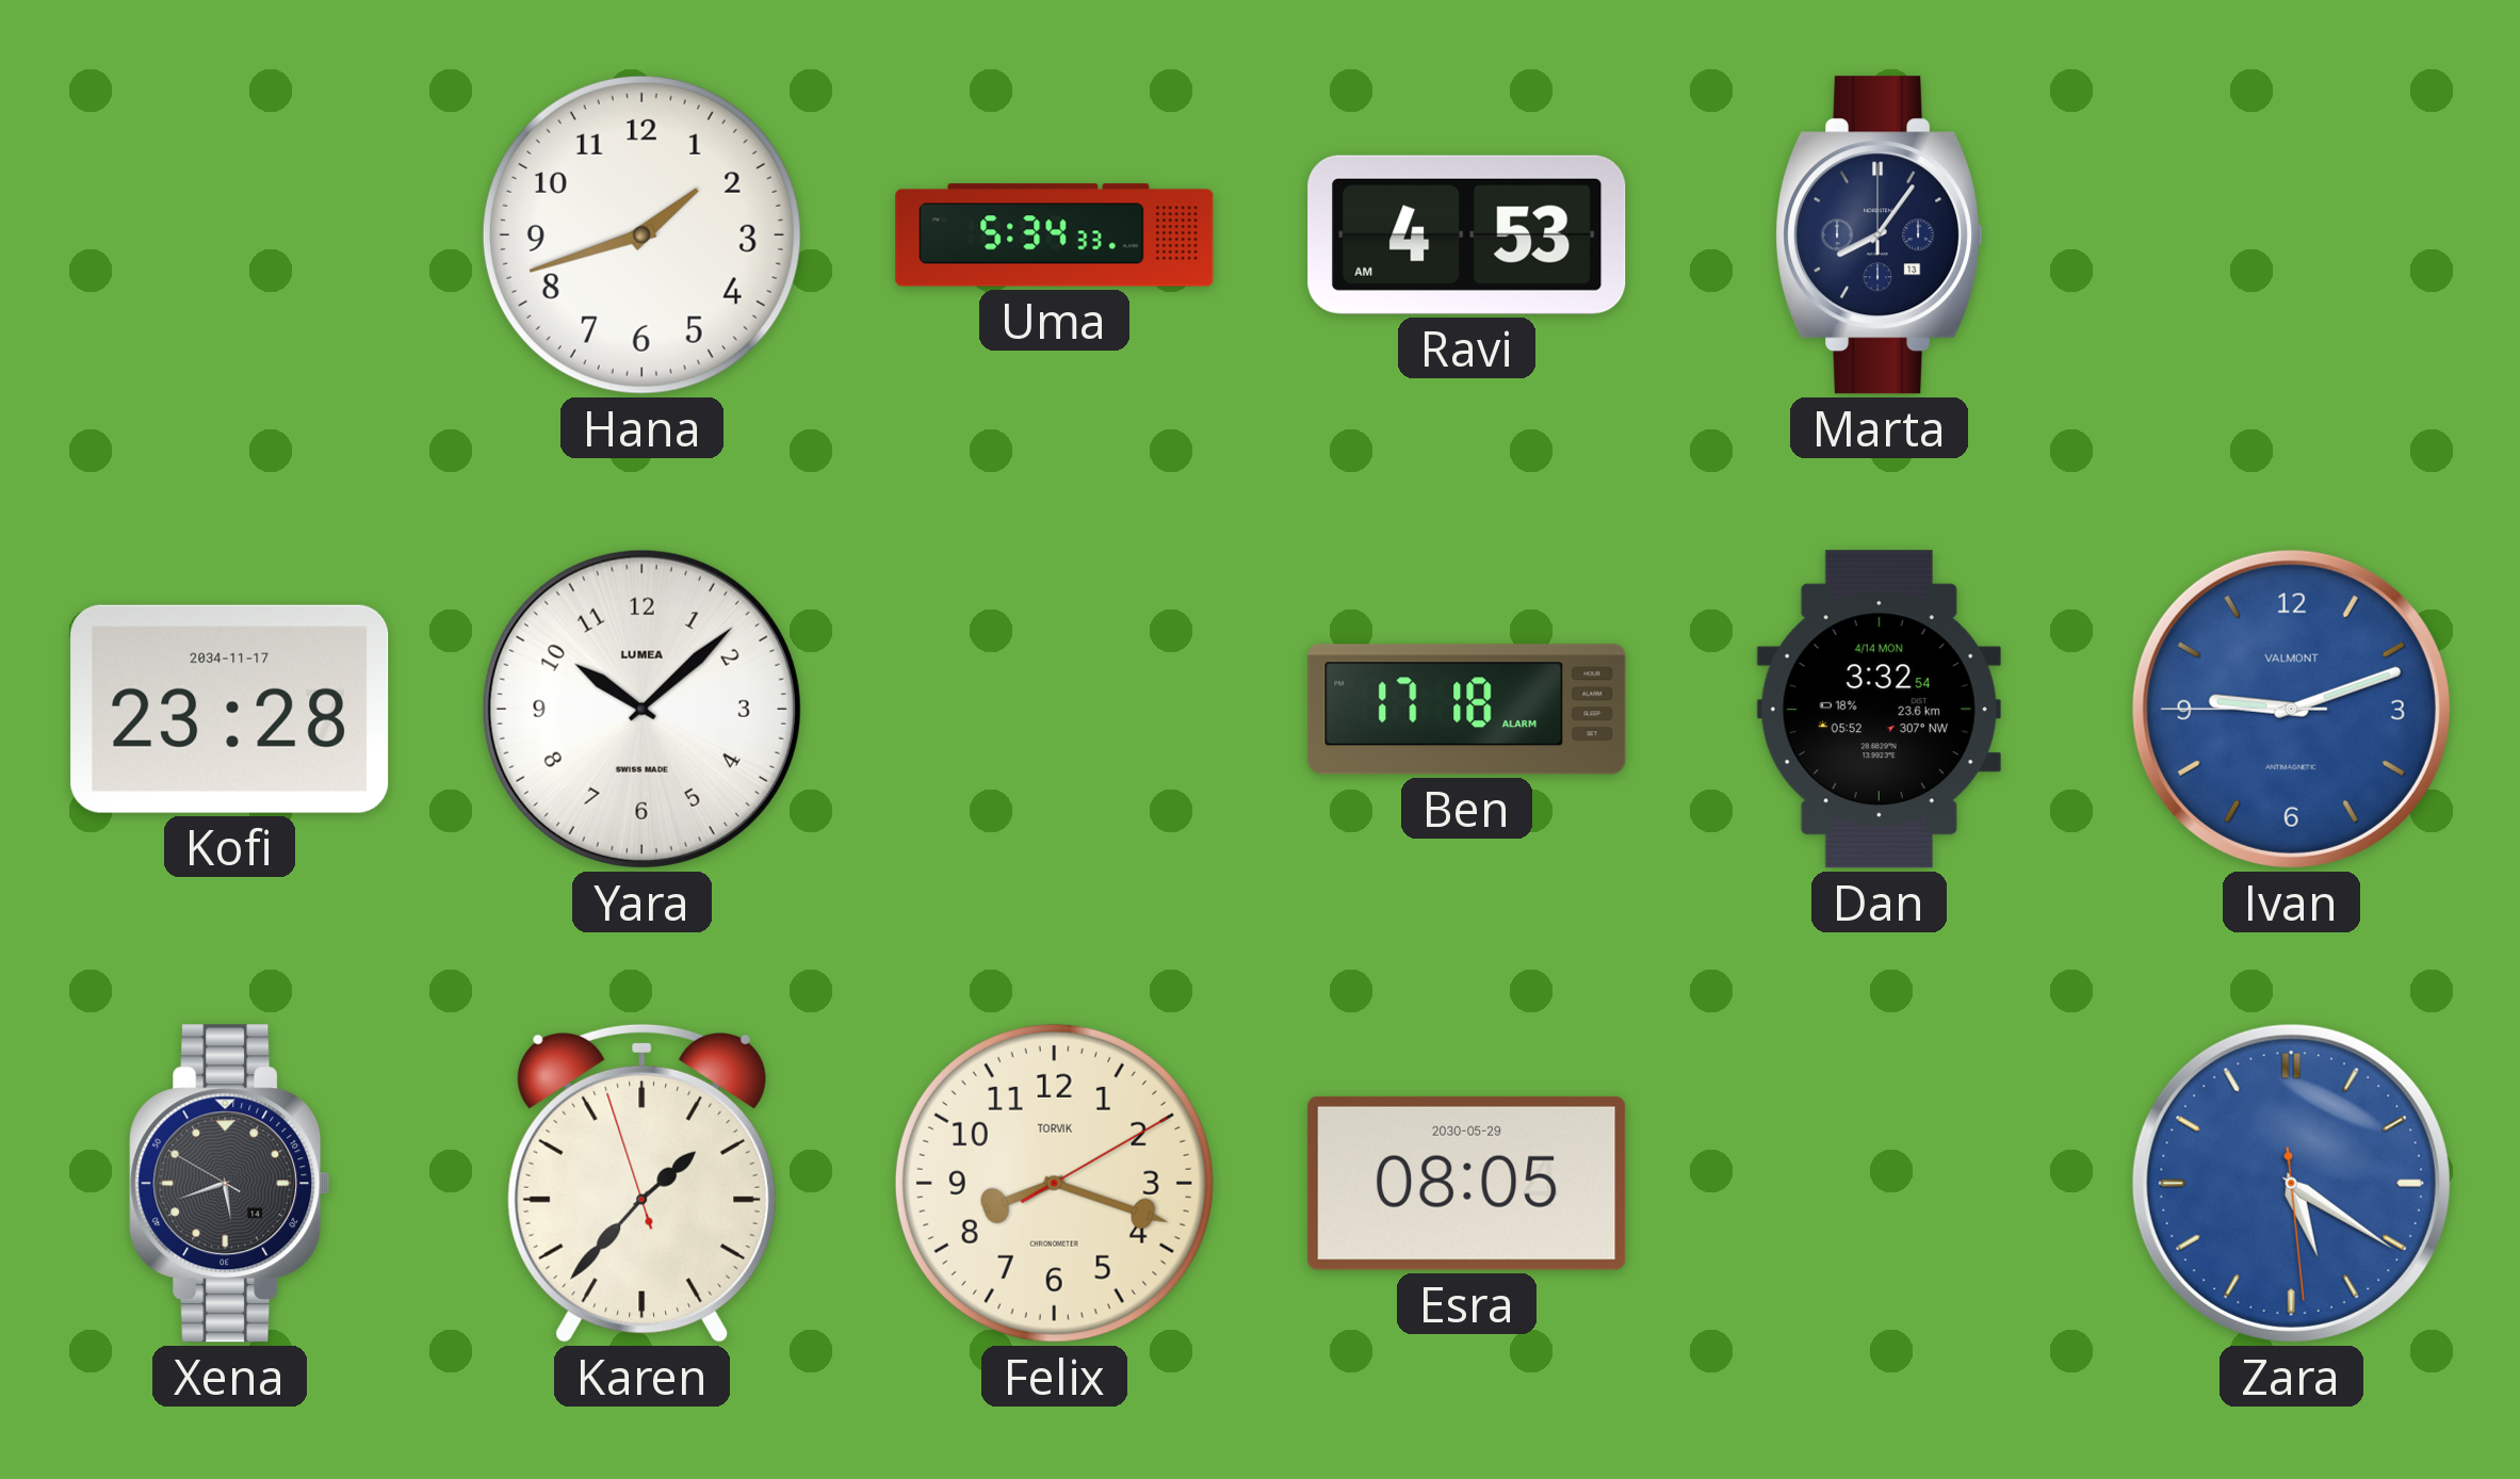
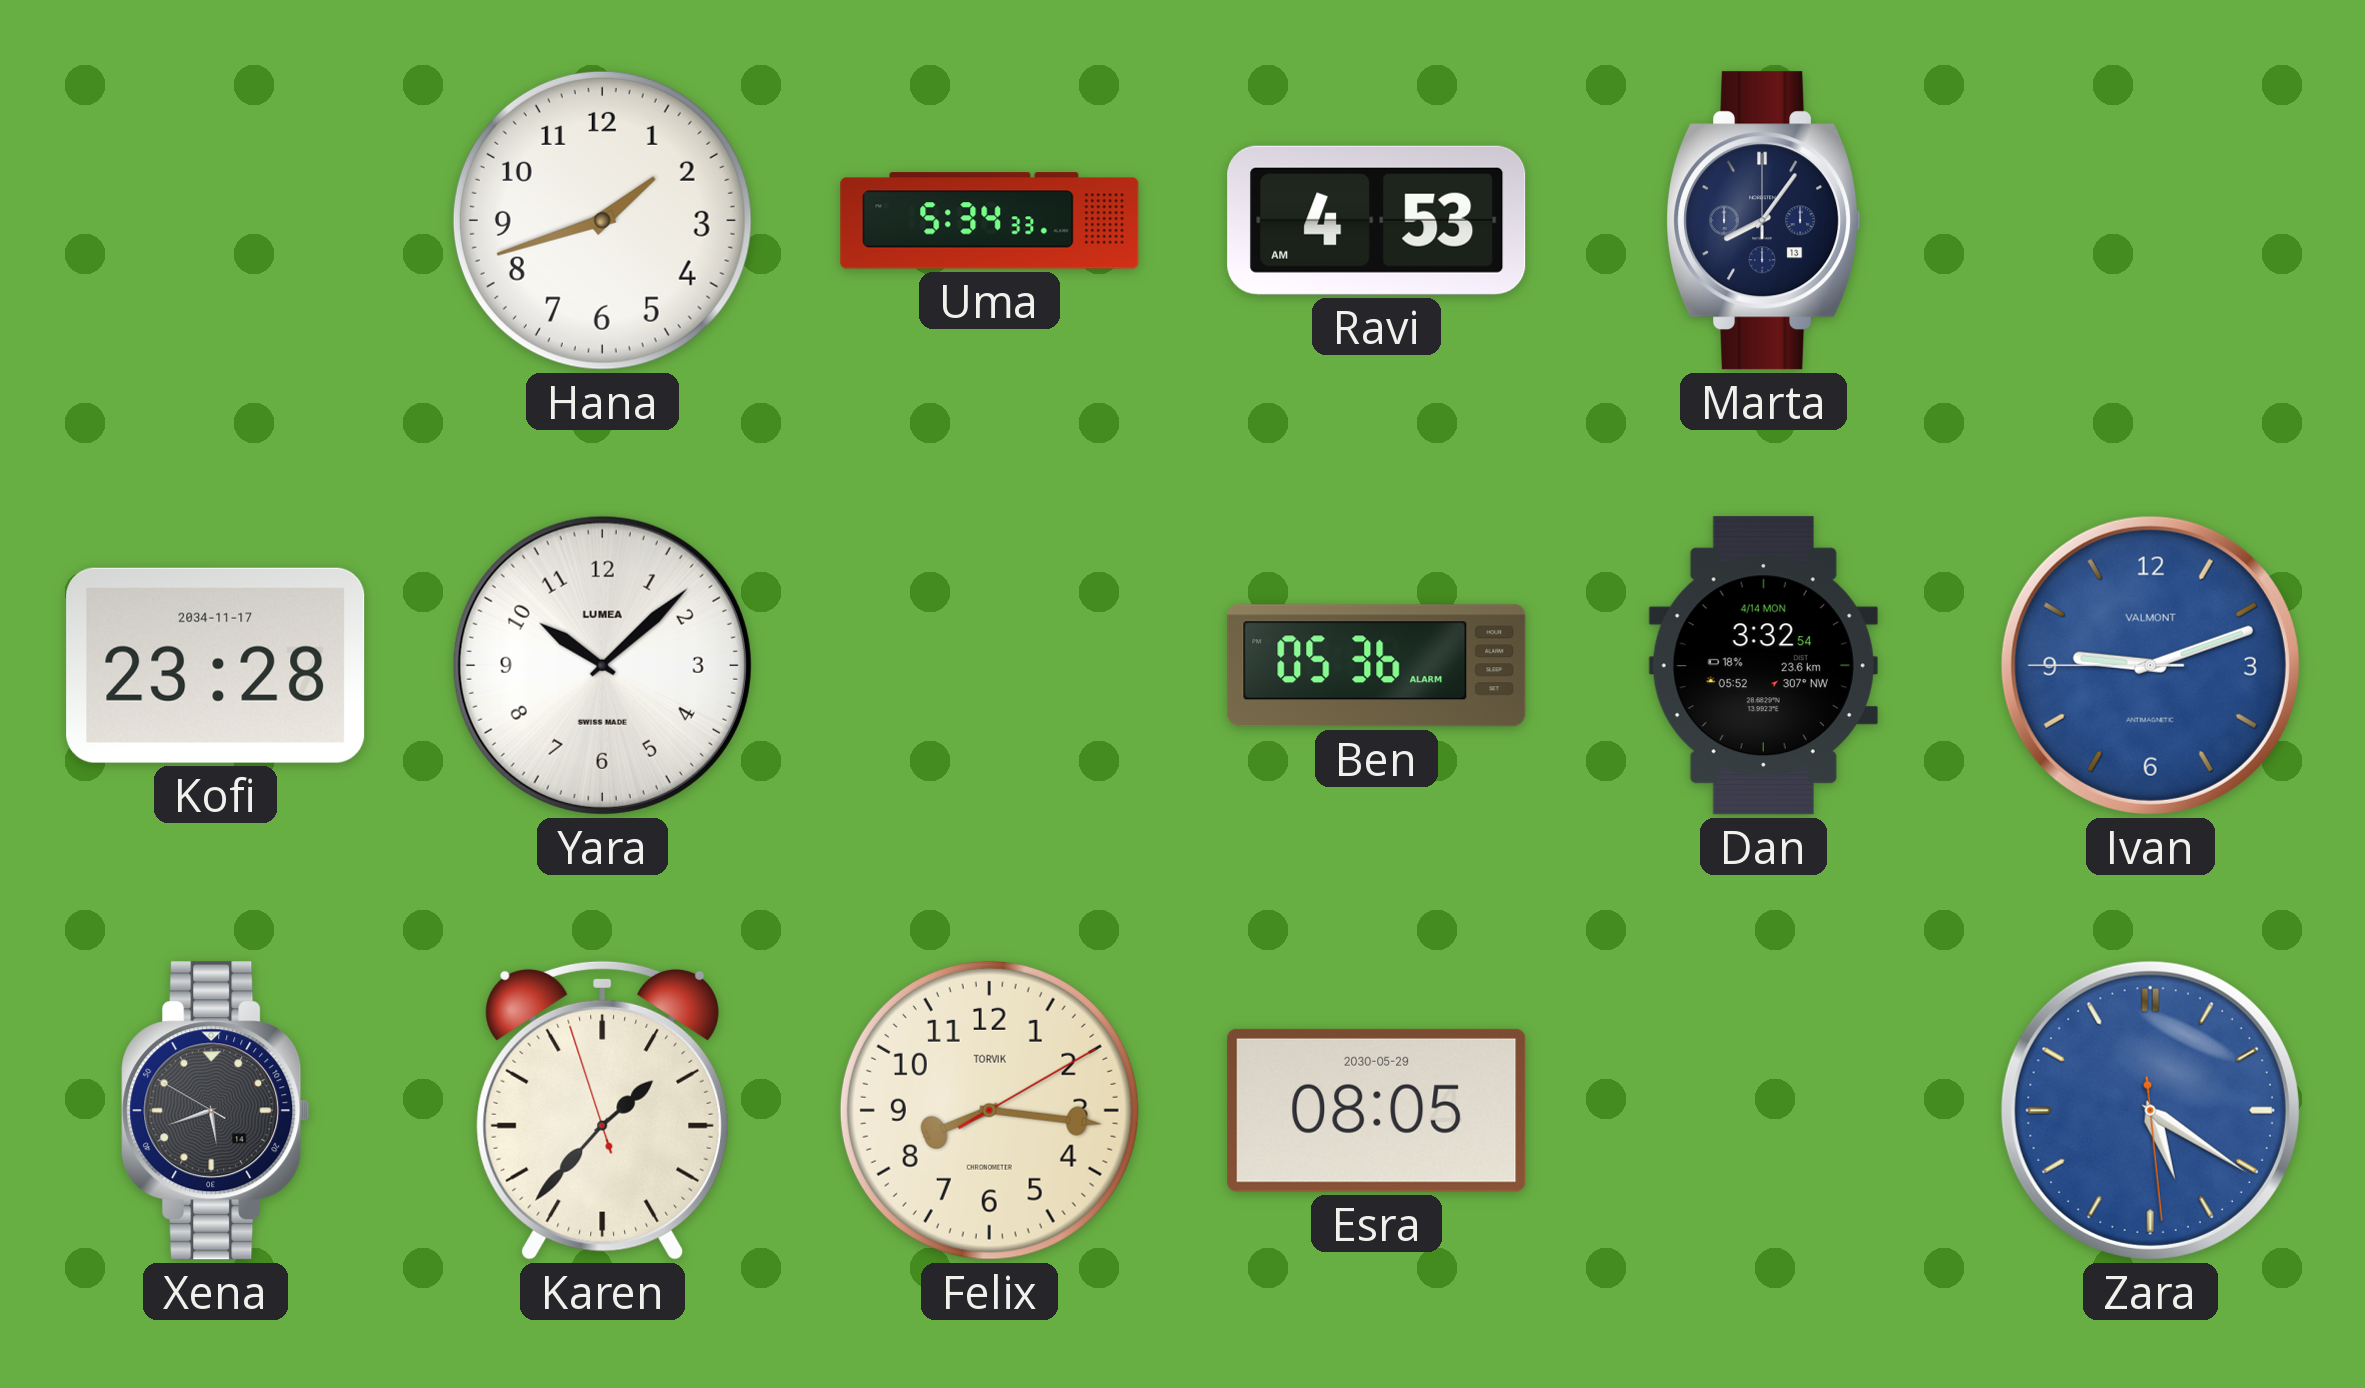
Ben: 17:18 -> 05:36 (1377, 666)
Felix: 8:18 -> 8:16 (989, 1110)
